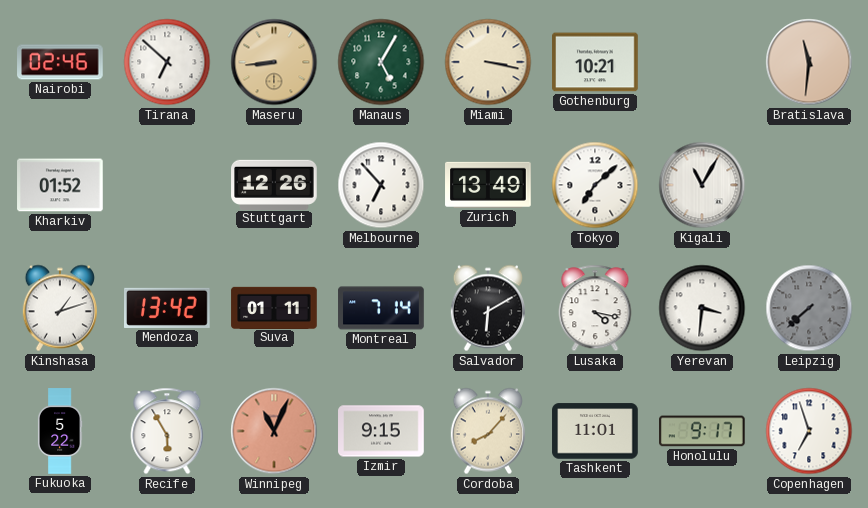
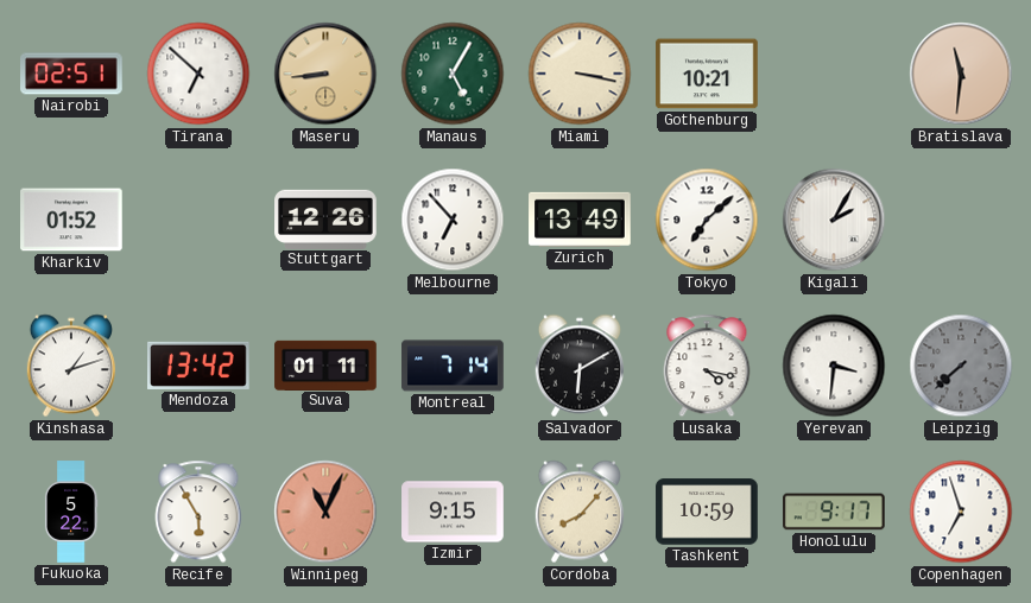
Nairobi: 02:46 -> 02:51 (71, 74)
Kigali: 11:05 -> 2:05 (834, 220)
Tashkent: 11:01 -> 10:59 (707, 512)
